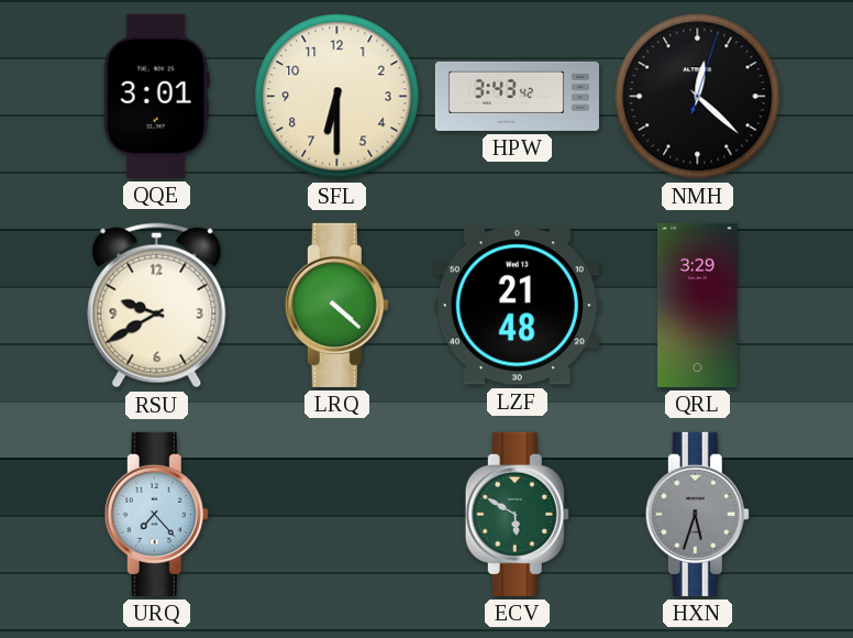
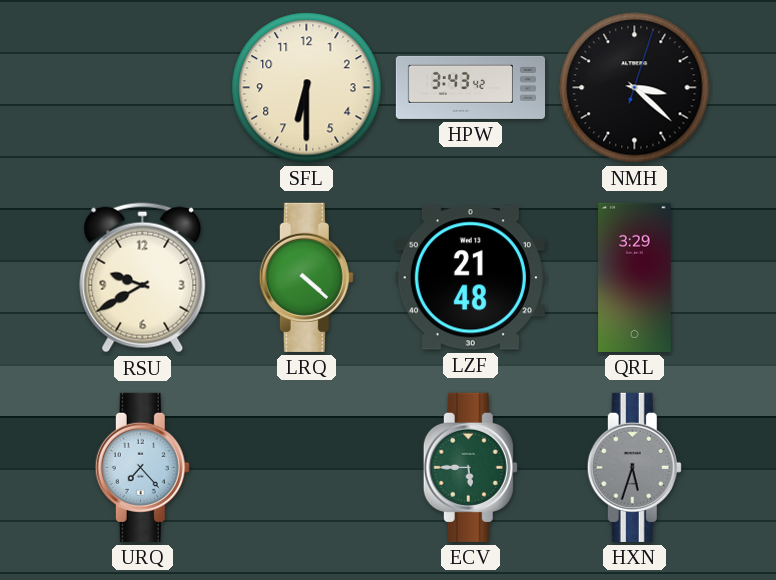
QQE: 3:01 -> none (156, 96)
NMH: 12:22 -> 3:22 (635, 88)
ECV: 5:50 -> 5:45 (470, 467)
